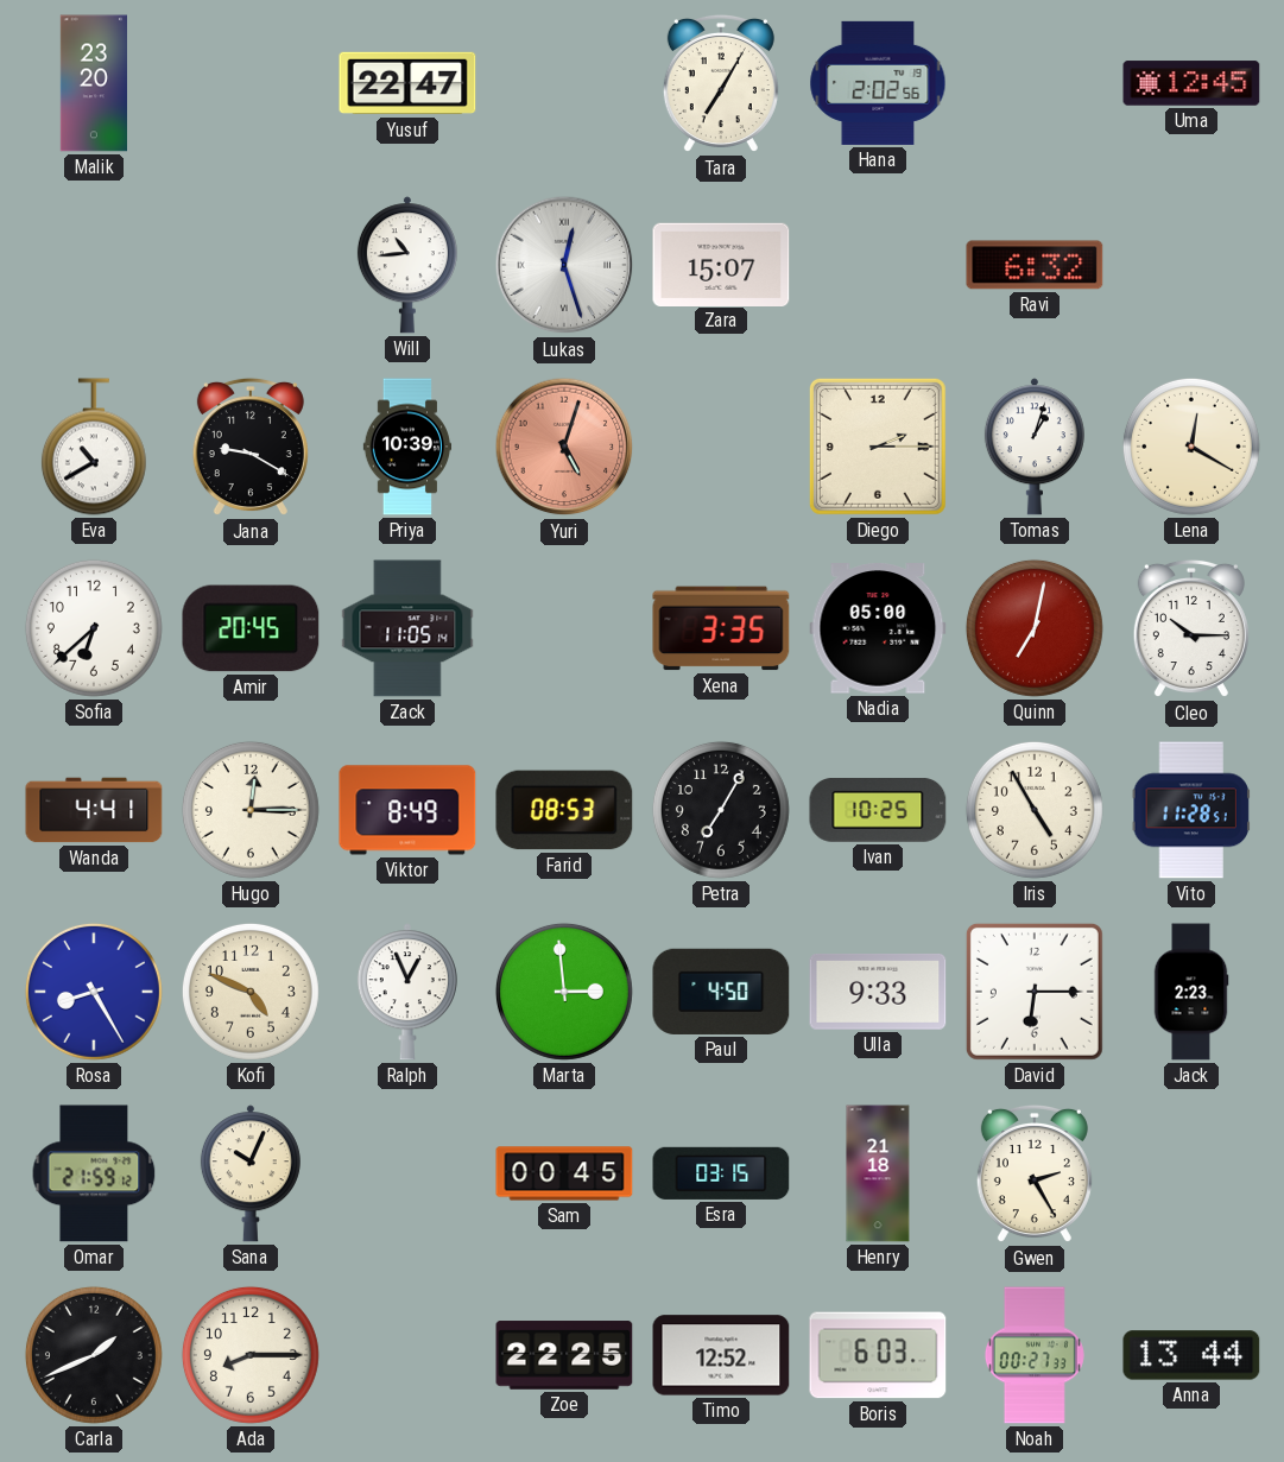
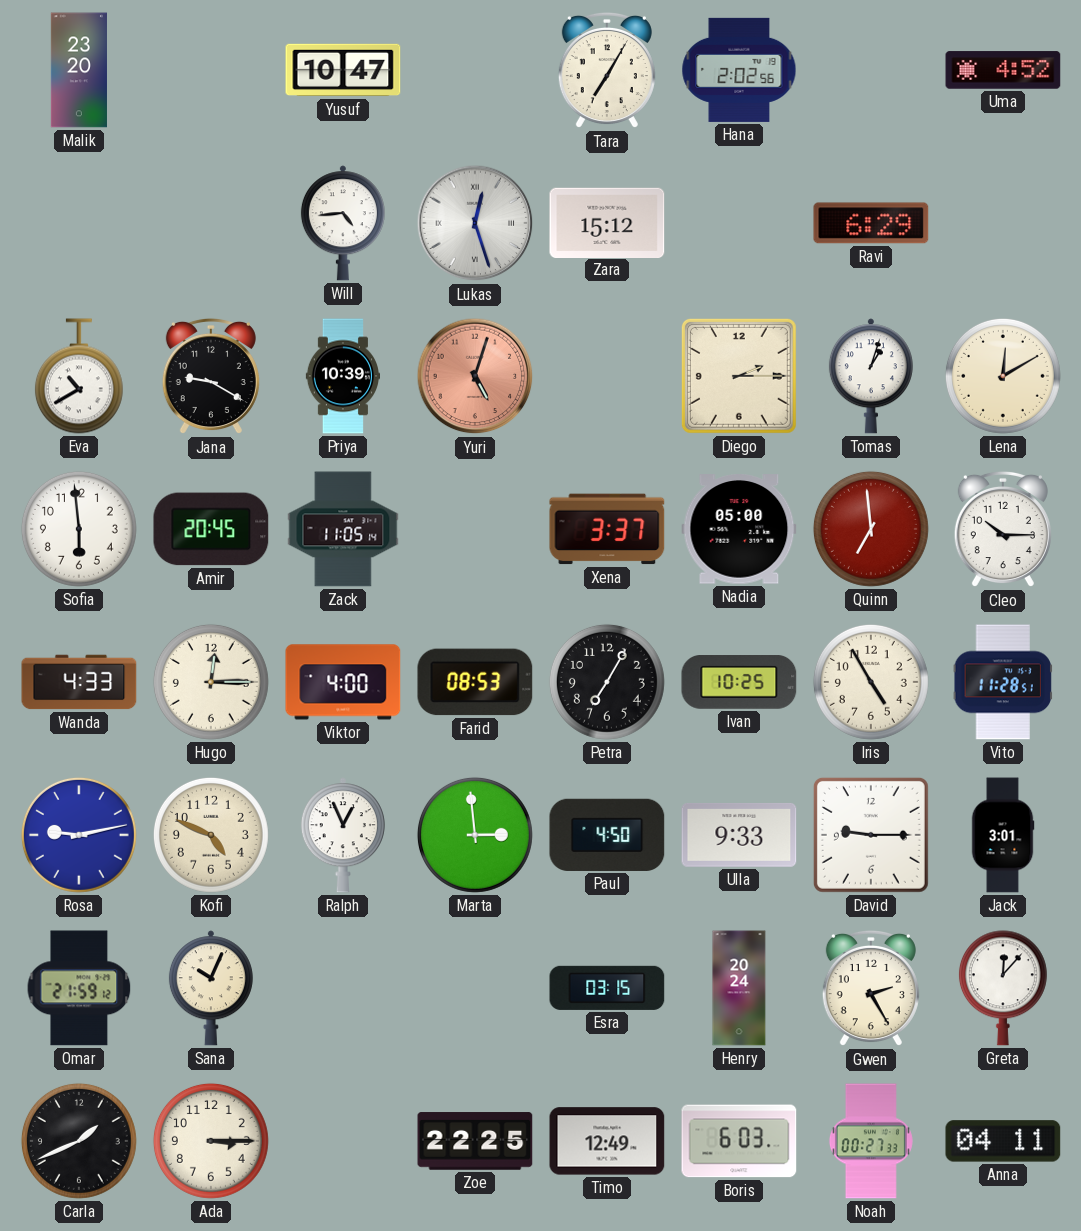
Yusuf: 22:47 -> 10:47 (343, 70)
Uma: 12:45 -> 4:52 (1003, 70)
Will: 10:44 -> 4:44 (343, 223)
Zara: 15:07 -> 15:12 (607, 222)
Ravi: 6:32 -> 6:29 (871, 223)
Lena: 12:20 -> 12:10 (1003, 376)
Sofia: 6:38 -> 5:59 (79, 529)
Xena: 3:35 -> 3:37 (607, 529)
Quinn: 7:02 -> 6:59 (871, 529)
Wanda: 4:41 -> 4:33 (79, 682)
Viktor: 8:49 -> 4:00 (343, 682)
Rosa: 8:25 -> 9:13 (79, 835)
David: 6:15 -> 9:15 (871, 835)
Jack: 2:23 -> 3:01 (1003, 835)
Sam: 00:45 -> none (564, 1173)
Henry: 21:18 -> 20:24 (739, 988)
Greta: none -> 12:07 (1003, 988)
Ada: 8:15 -> 3:15 (211, 1141)
Timo: 12:52 -> 12:49 (607, 1141)
Anna: 13:44 -> 04:11 (1003, 1141)
